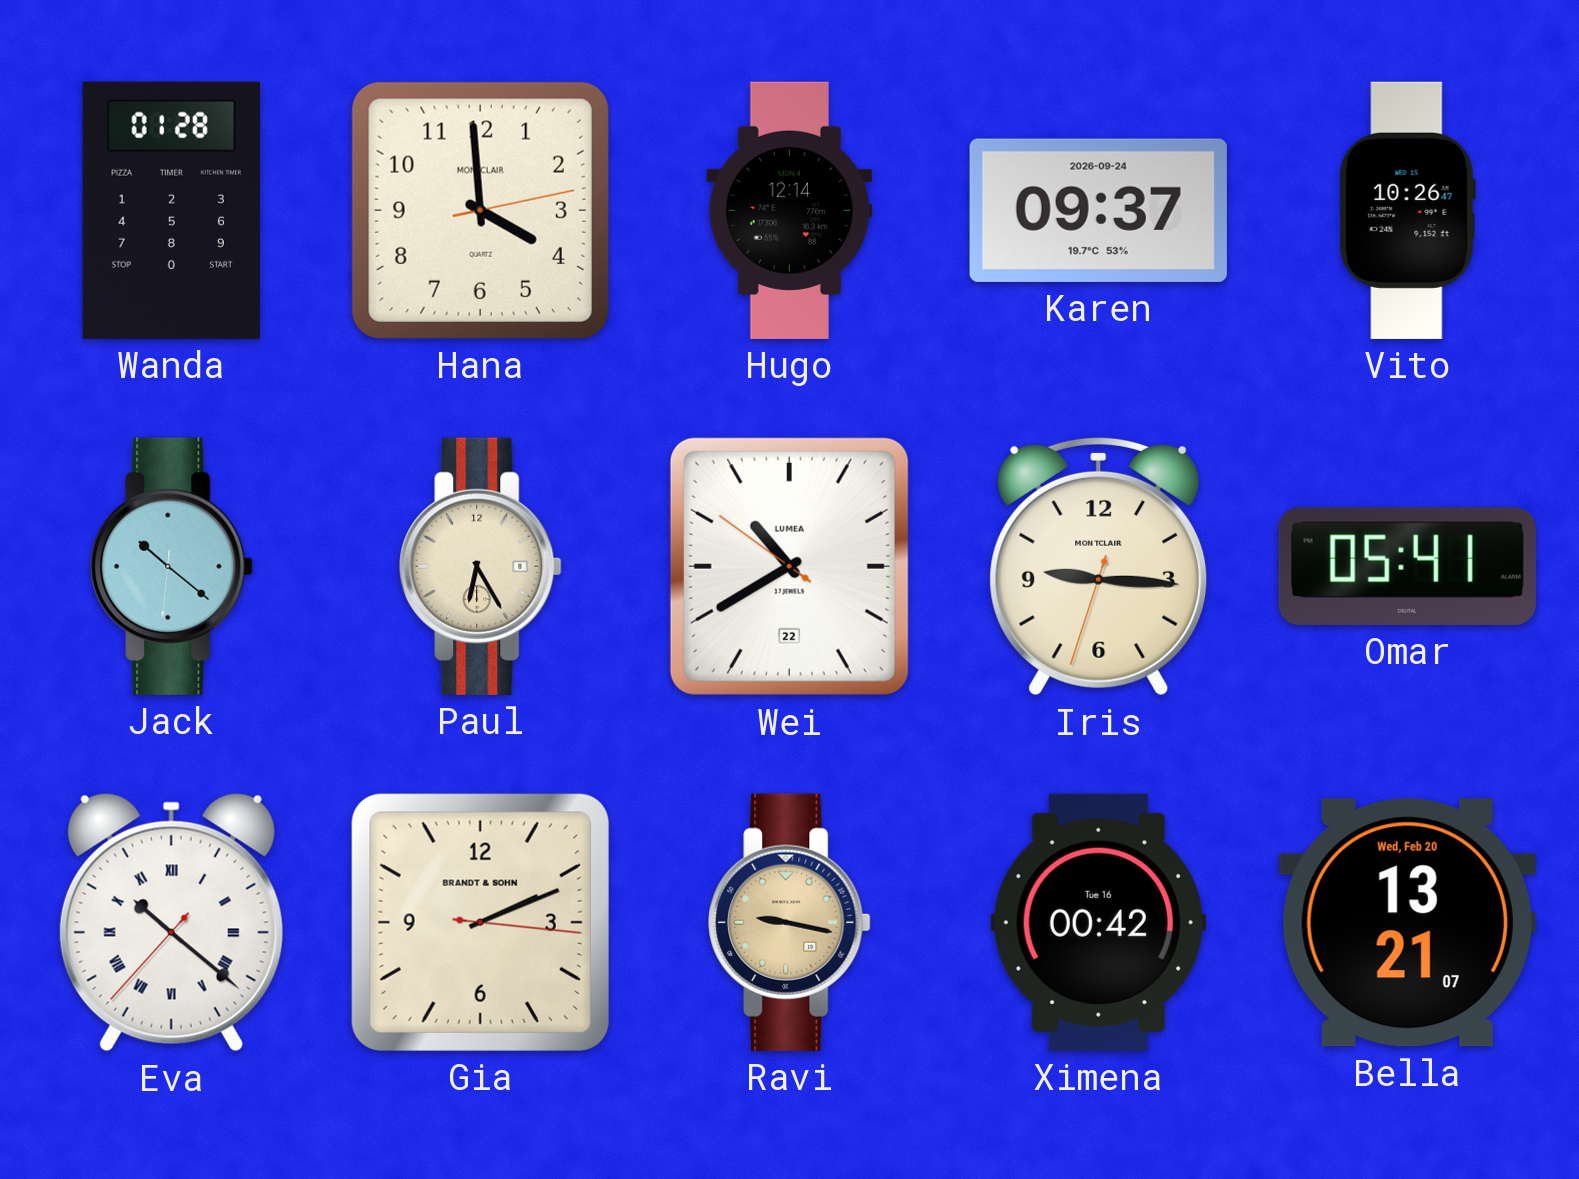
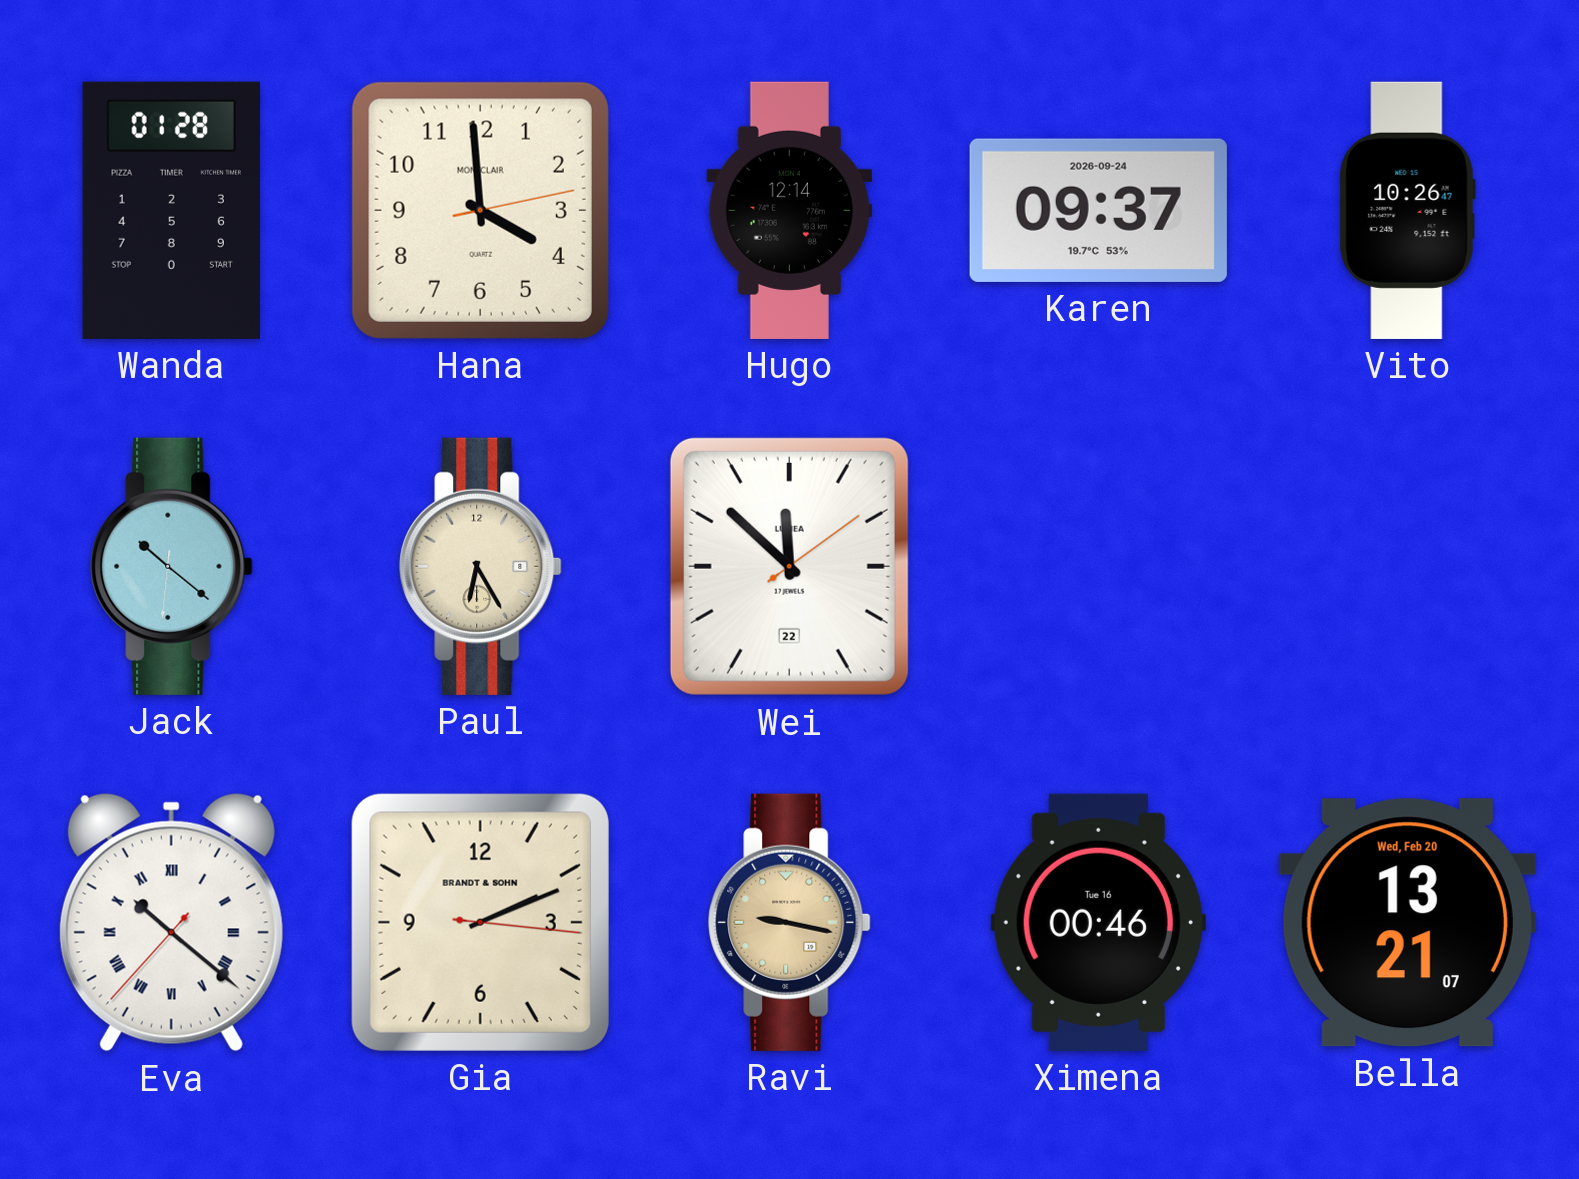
Wei: 10:39 -> 11:52 (789, 566)
Iris: 9:15 -> none (1099, 566)
Omar: 05:41 -> none (1407, 566)
Ximena: 00:42 -> 00:46 (1098, 922)
